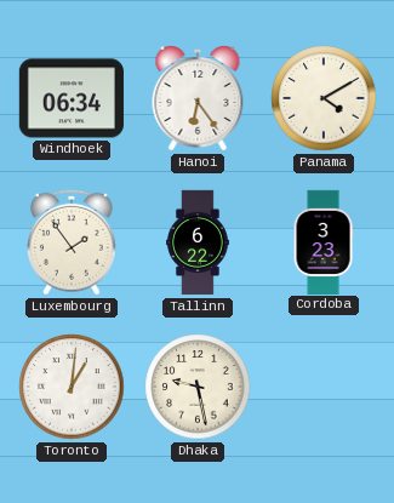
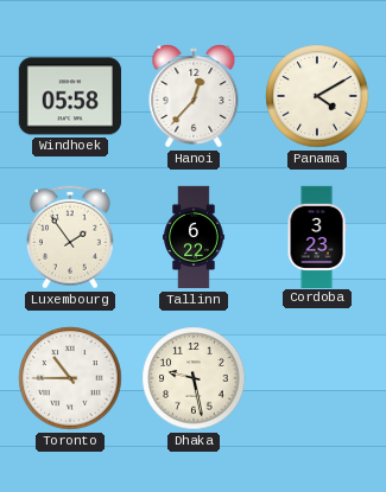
Windhoek: 06:34 -> 05:58 (70, 96)
Hanoi: 6:24 -> 12:37 (194, 96)
Toronto: 1:01 -> 10:45 (70, 378)
